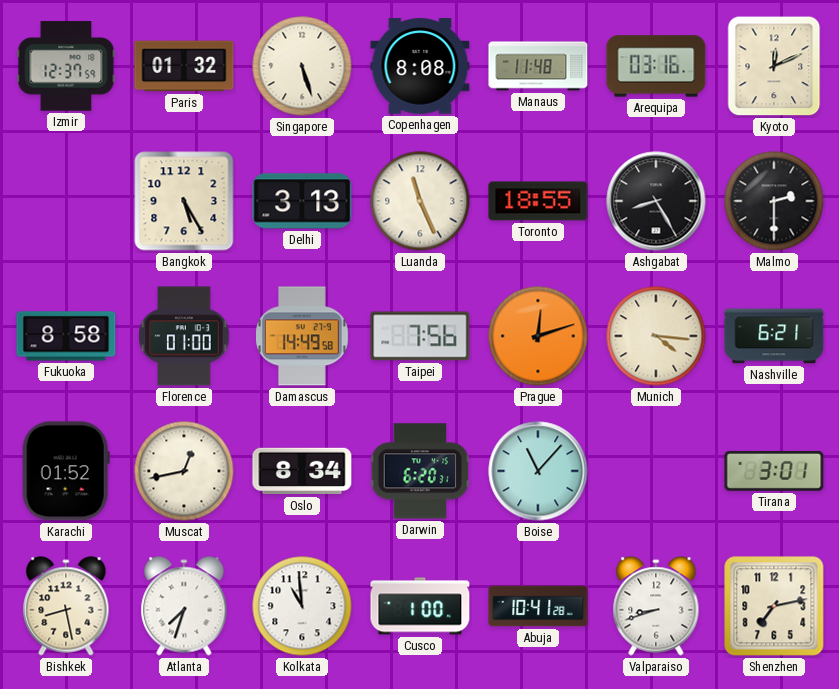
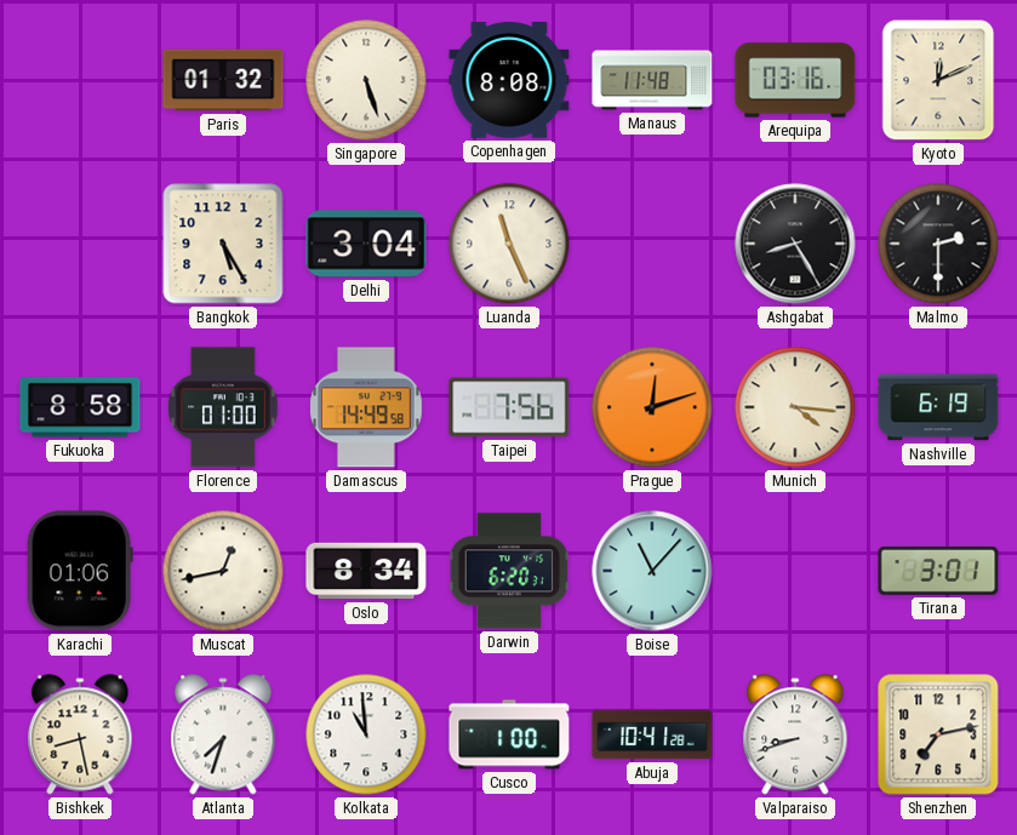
Izmir: 12:37 -> none (66, 66)
Delhi: 3:13 -> 3:04 (366, 244)
Toronto: 18:55 -> none (538, 201)
Nashville: 6:21 -> 6:19 (938, 407)
Karachi: 01:52 -> 01:06 (80, 571)
